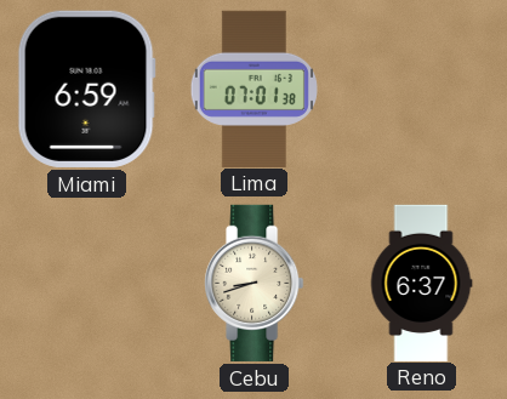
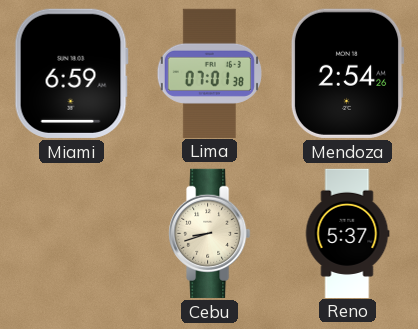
Mendoza: none -> 2:54 (347, 73)
Reno: 6:37 -> 5:37 (347, 233)
